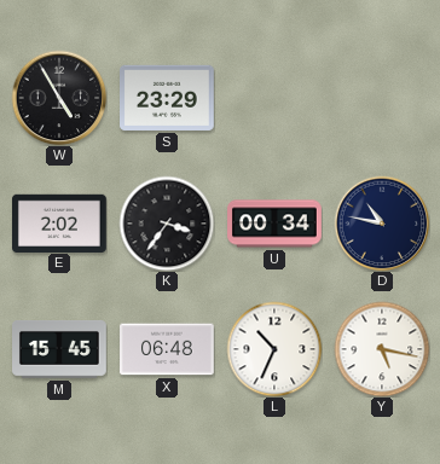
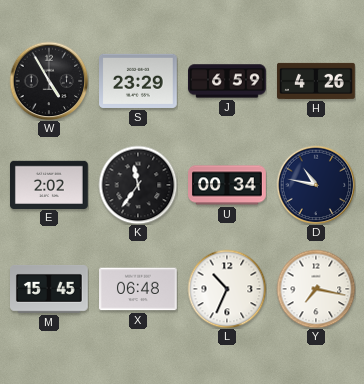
J: none -> 6:59 (228, 81)
H: none -> 4:26 (317, 81)
K: 3:36 -> 11:36 (138, 185)
Y: 5:17 -> 7:17 (316, 289)
